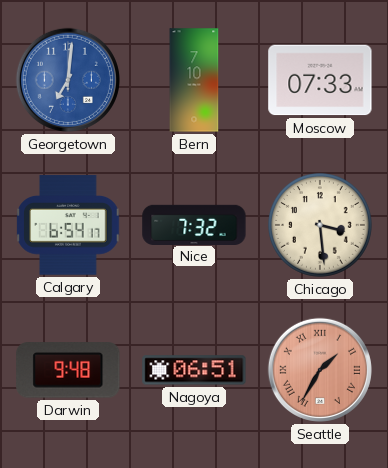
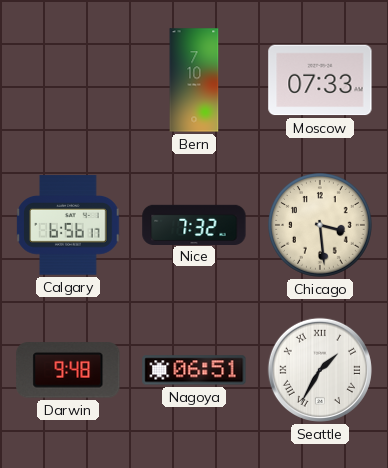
Georgetown: 7:01 -> none (68, 80)
Calgary: 6:54 -> 6:56 (68, 225)
Seattle dial: salmon -> white (320, 370)
